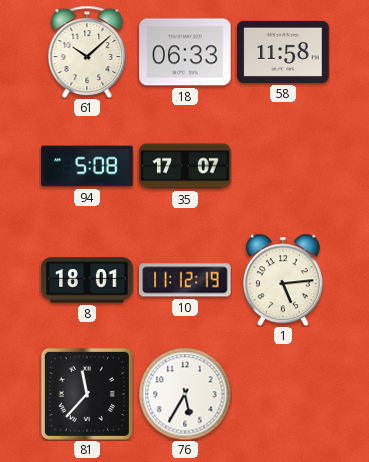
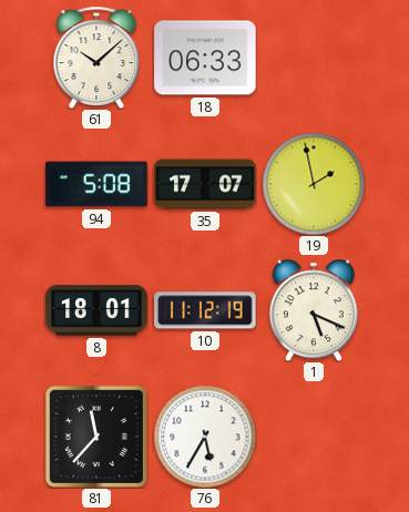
58: 11:58 -> none (283, 52)
19: none -> 1:58 (314, 184)
1: 5:14 -> 5:19 (314, 310)
